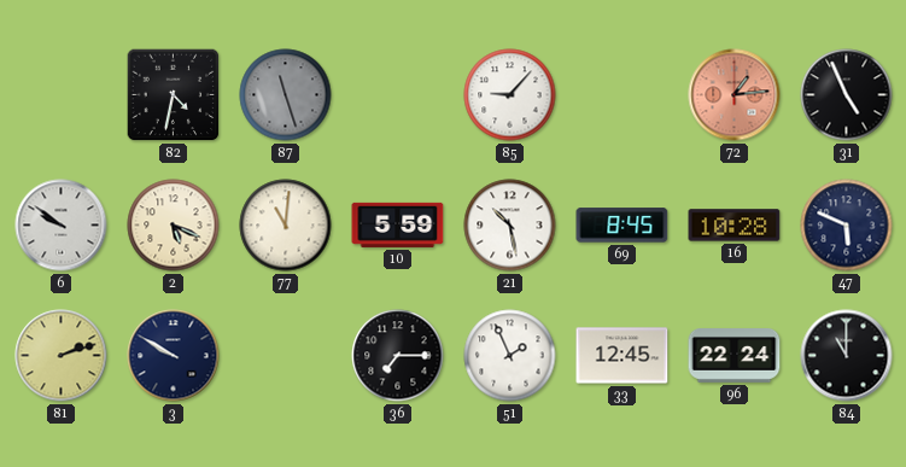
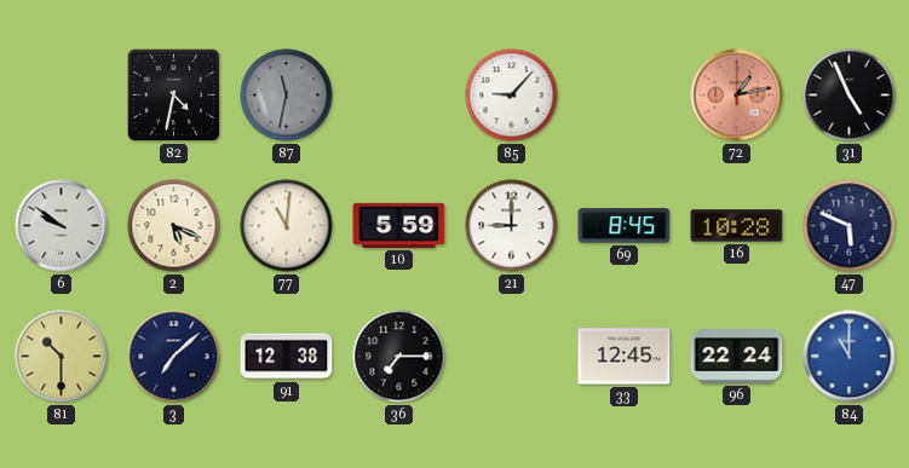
87: 11:27 -> 11:32 (287, 96)
72: 1:14 -> 1:13 (737, 96)
21: 10:28 -> 9:00 (512, 226)
81: 2:12 -> 10:30 (62, 357)
3: 9:50 -> 7:08 (174, 357)
91: none -> 12:38 (287, 357)
51: 1:56 -> none (510, 356)
84 dial: black -> blue (850, 357)
